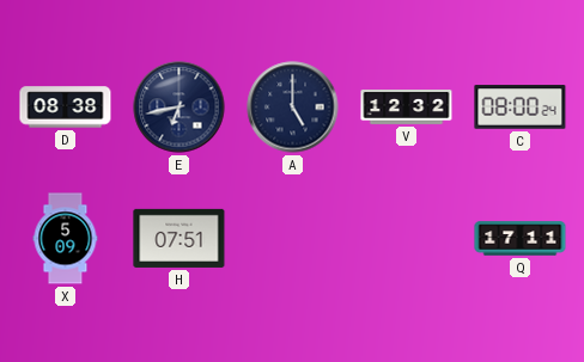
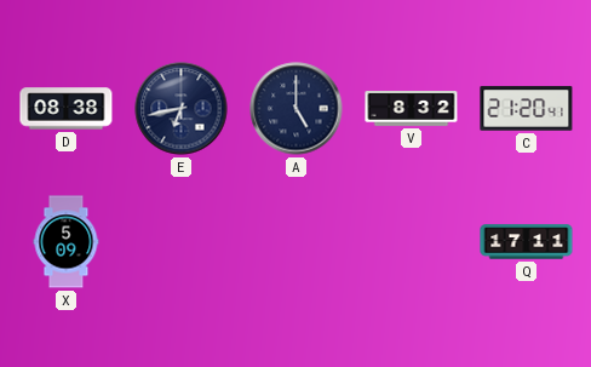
V: 12:32 -> 8:32 (412, 109)
C: 08:00 -> 21:20 (527, 109)
H: 07:51 -> none (180, 238)
